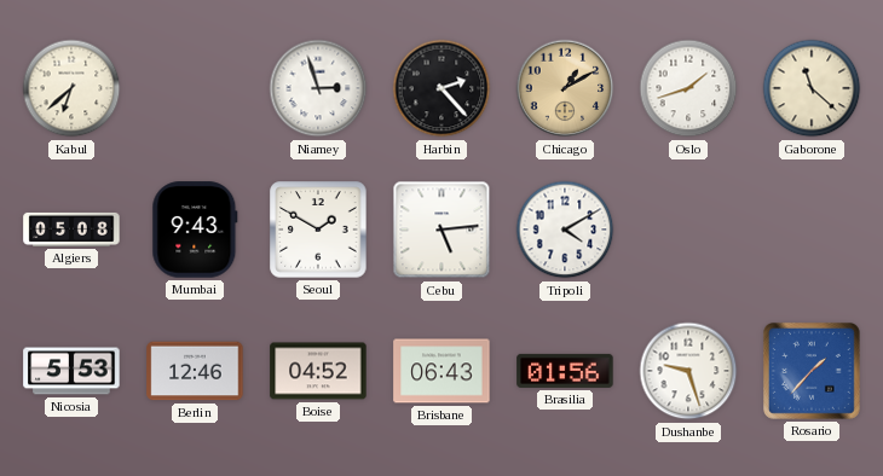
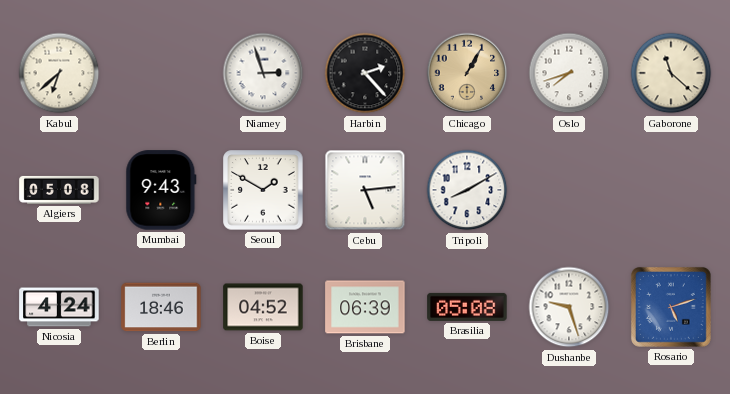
Chicago: 1:10 -> 1:05 (467, 73)
Oslo: 1:42 -> 7:42 (569, 73)
Tripoli: 4:10 -> 8:10 (467, 190)
Nicosia: 5:53 -> 4:24 (59, 307)
Berlin: 12:46 -> 18:46 (161, 307)
Brisbane: 06:43 -> 06:39 (365, 307)
Brasilia: 01:56 -> 05:08 (467, 307)
Rosario: 1:37 -> 5:12 (671, 307)
